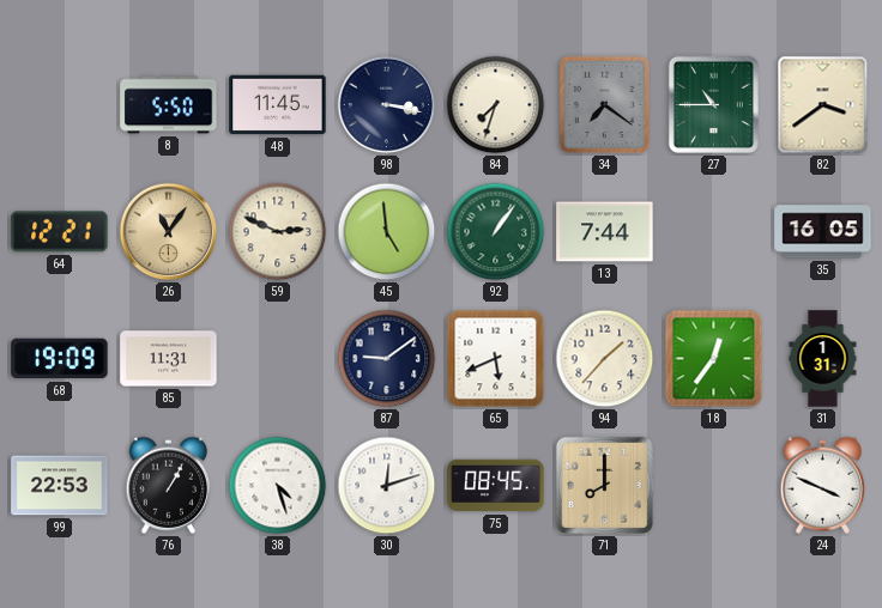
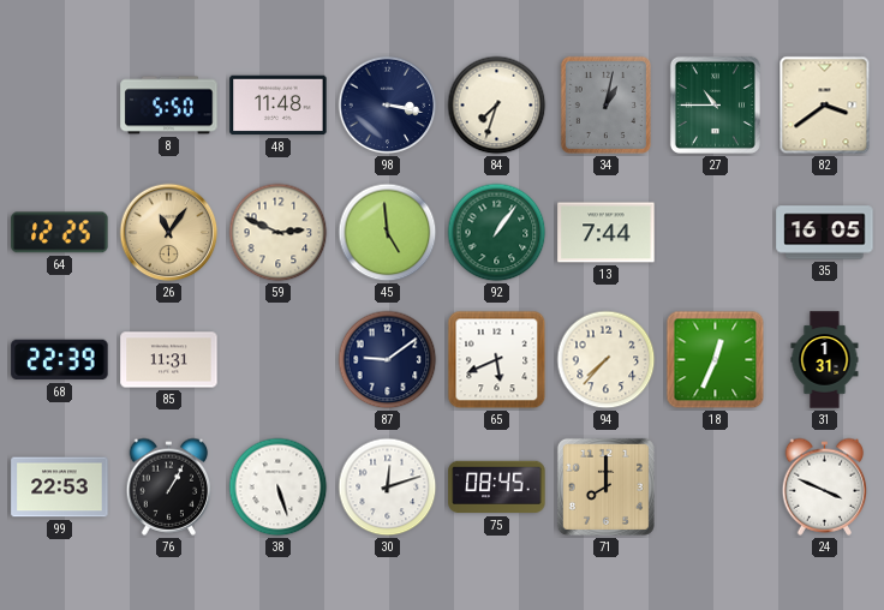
48: 11:45 -> 11:48 (279, 106)
34: 7:21 -> 1:02 (605, 104)
64: 12:21 -> 12:25 (60, 233)
68: 19:09 -> 22:39 (60, 360)
94: 1:37 -> 7:37 (607, 360)
18: 12:36 -> 12:34 (716, 360)
38: 4:27 -> 5:27 (279, 488)
